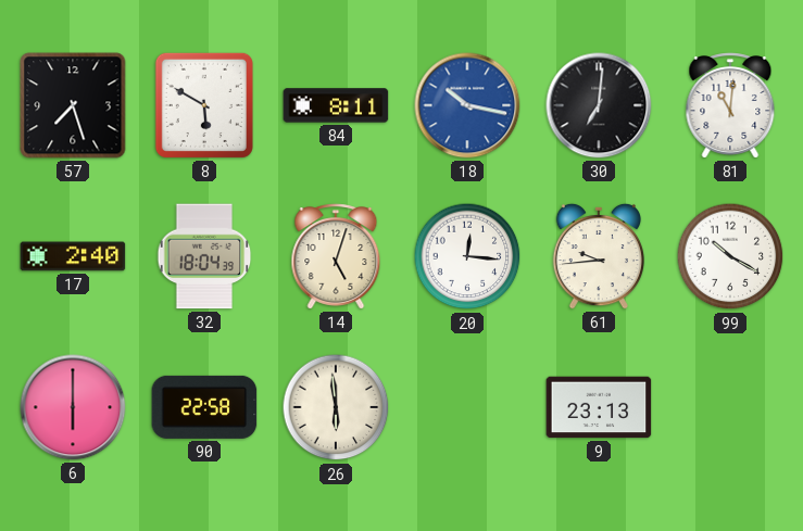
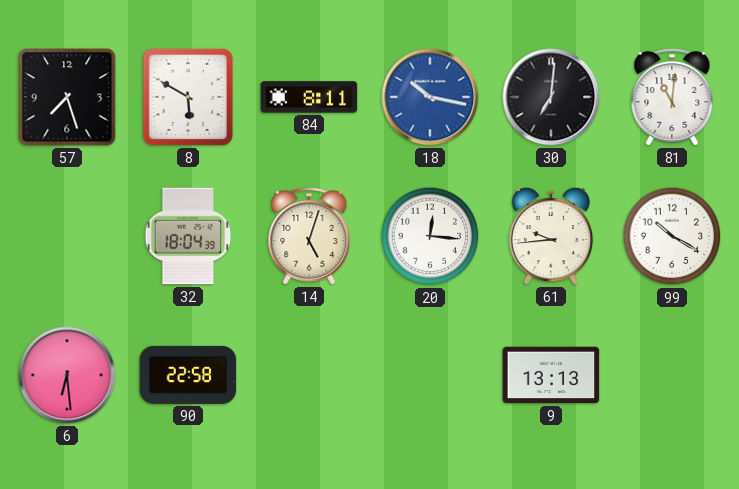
17: 2:40 -> none (73, 256)
6: 6:00 -> 6:29 (67, 375)
26: 5:59 -> none (336, 407)
9: 23:13 -> 13:13 (551, 375)
